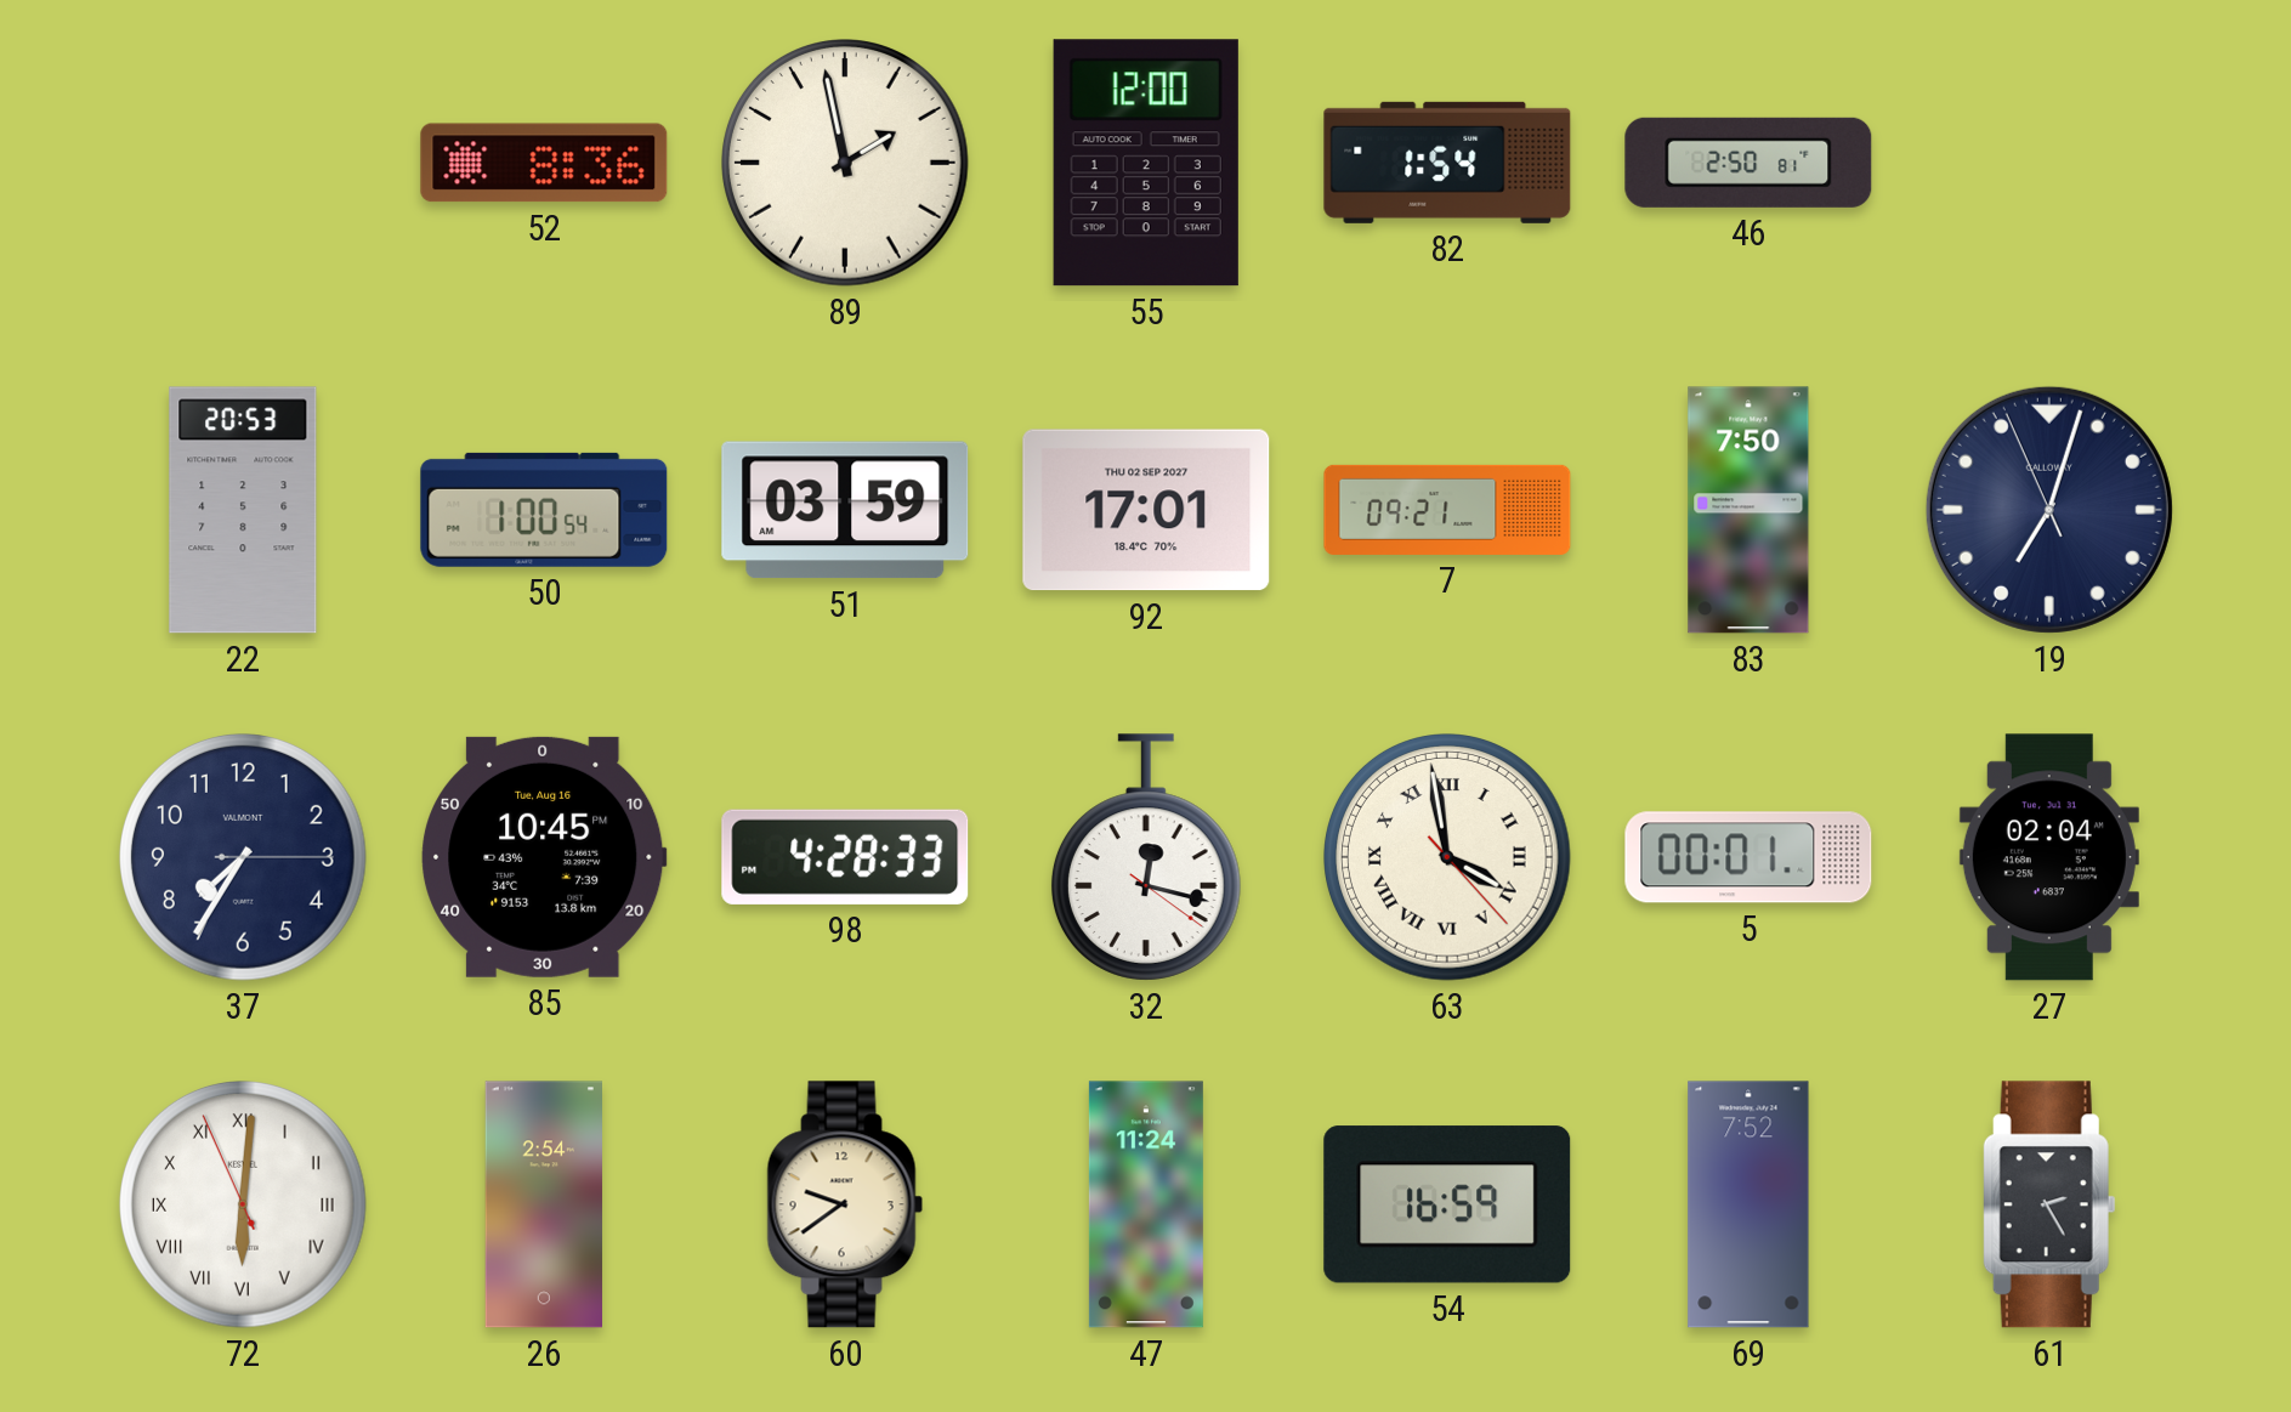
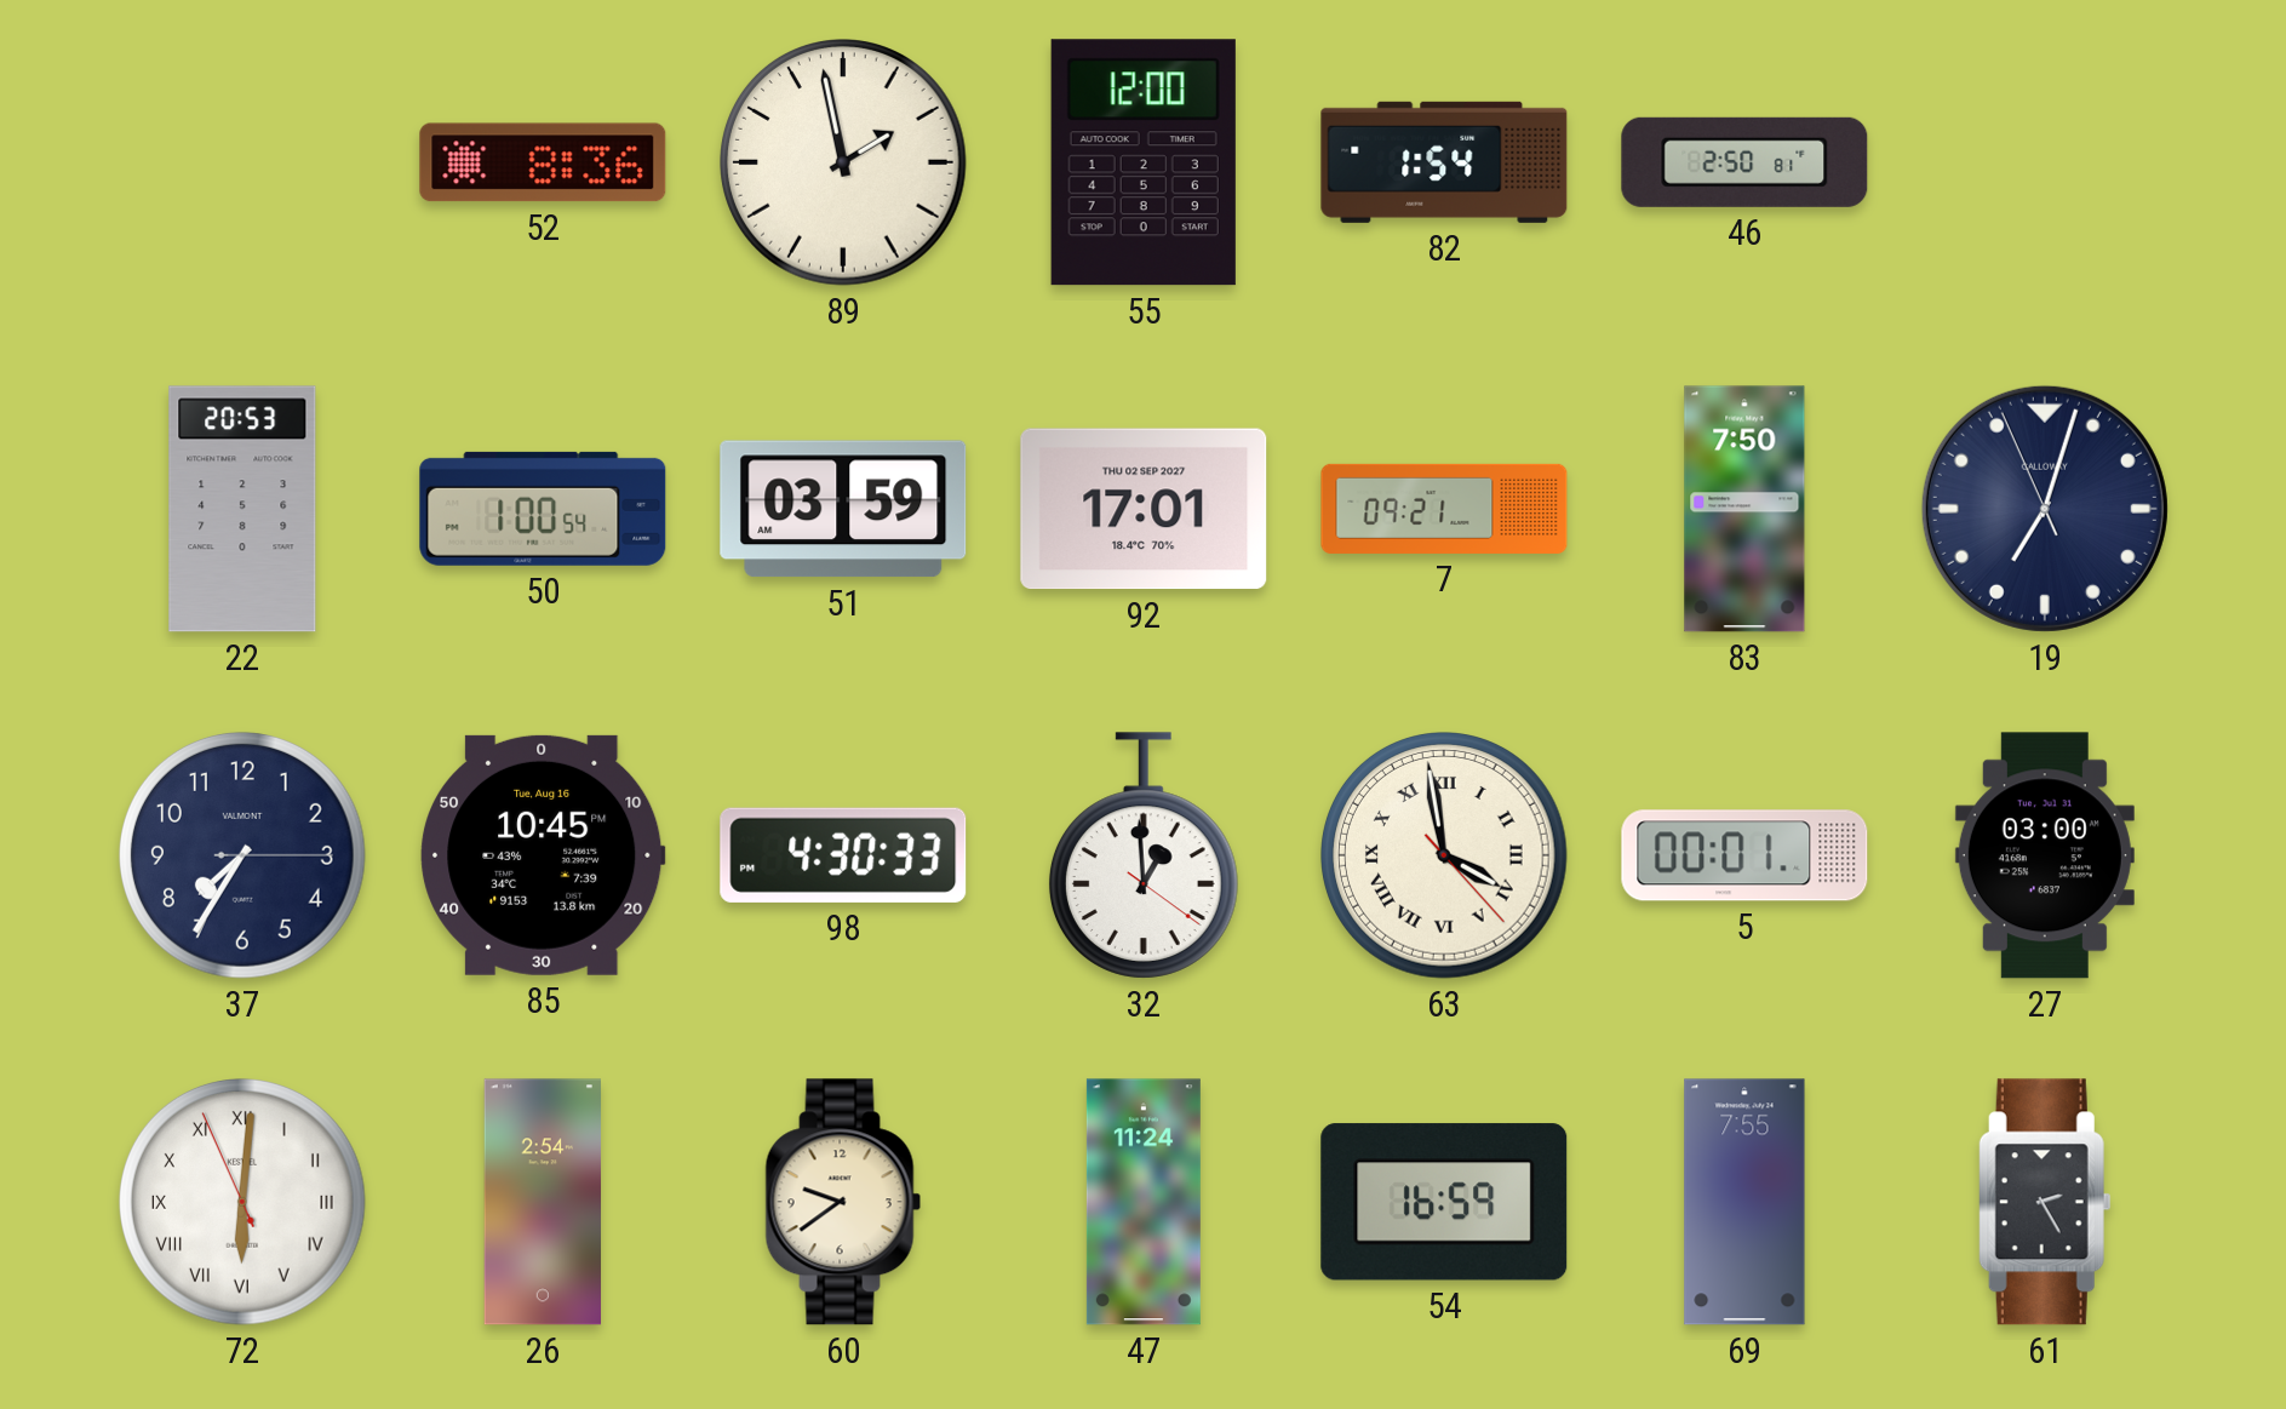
98: 4:28 -> 4:30 (843, 855)
32: 12:17 -> 12:59 (1144, 855)
27: 02:04 -> 03:00 (2045, 855)
69: 7:52 -> 7:55 (1744, 1202)
